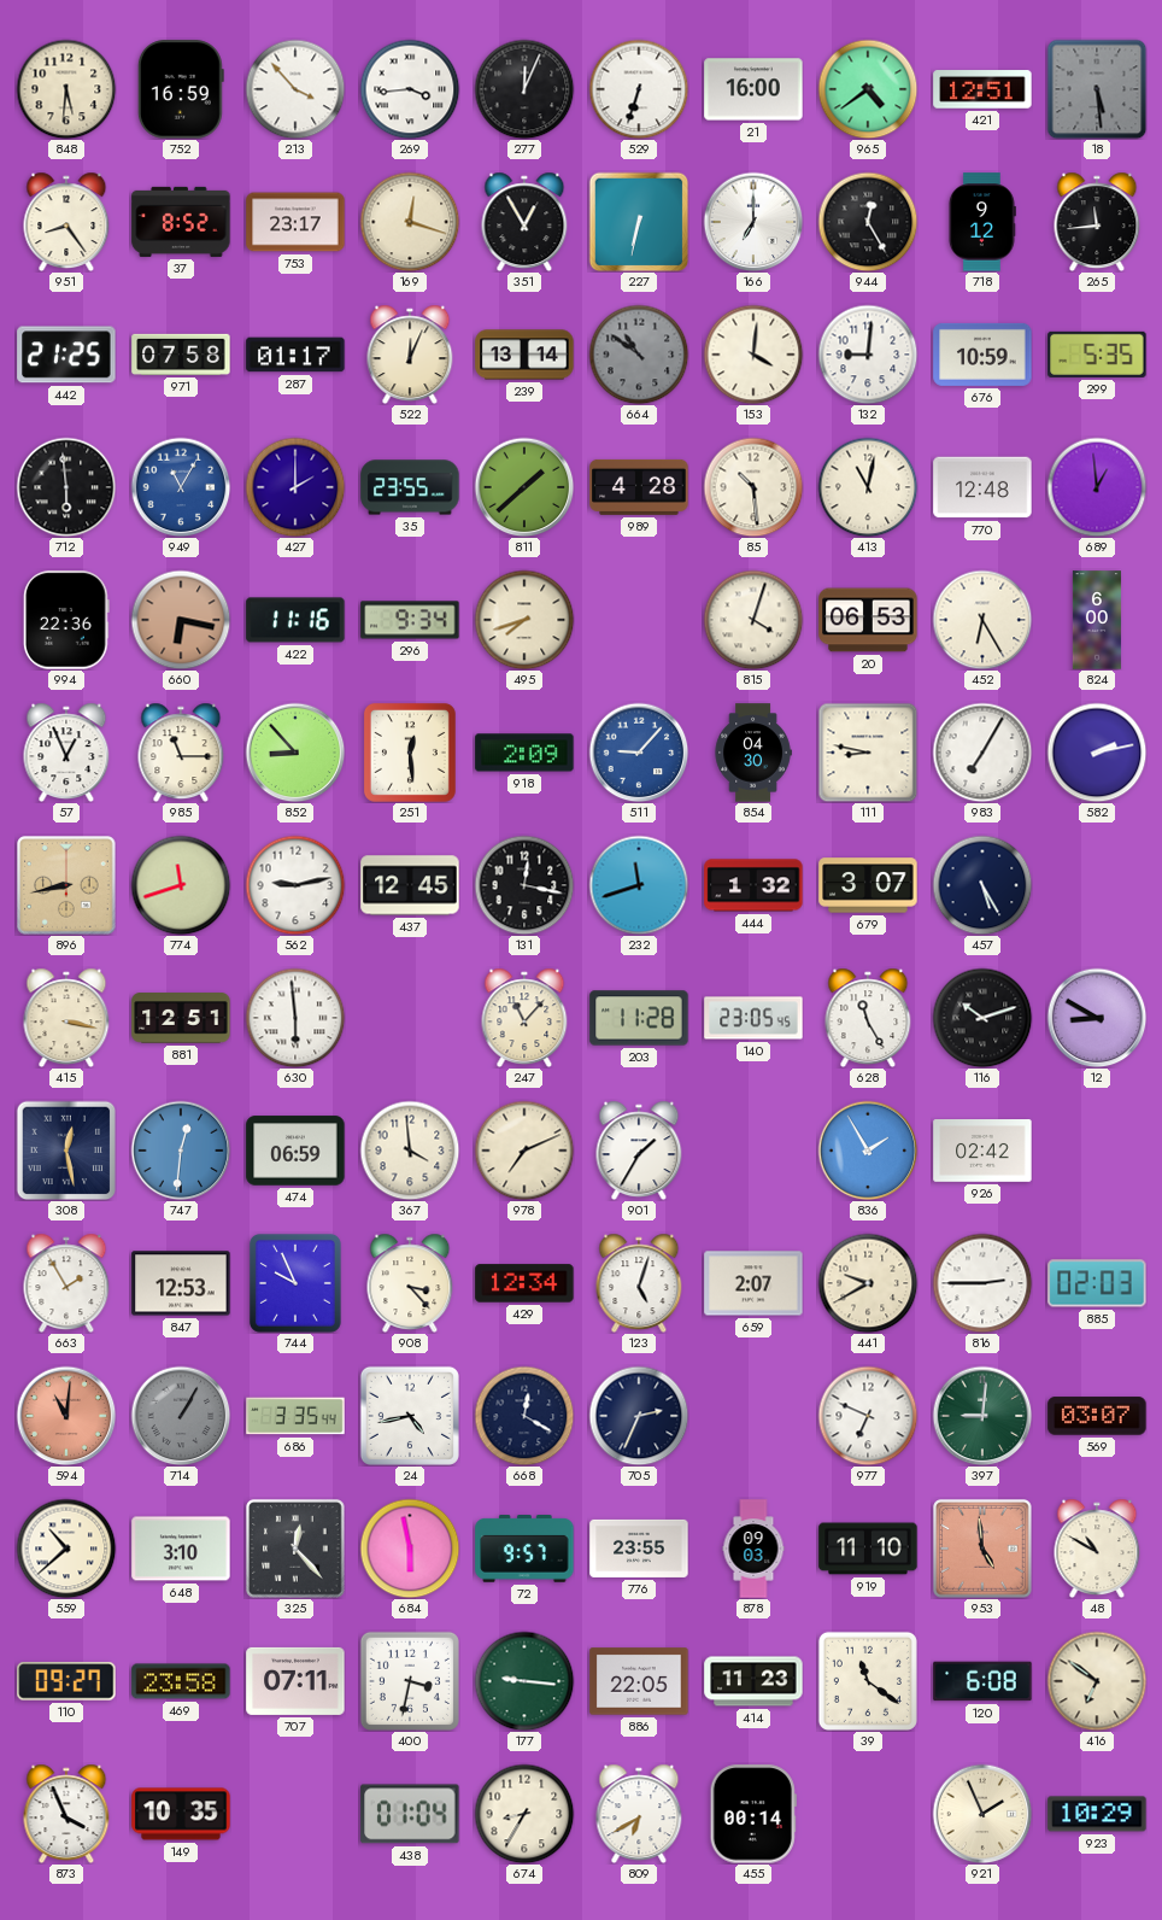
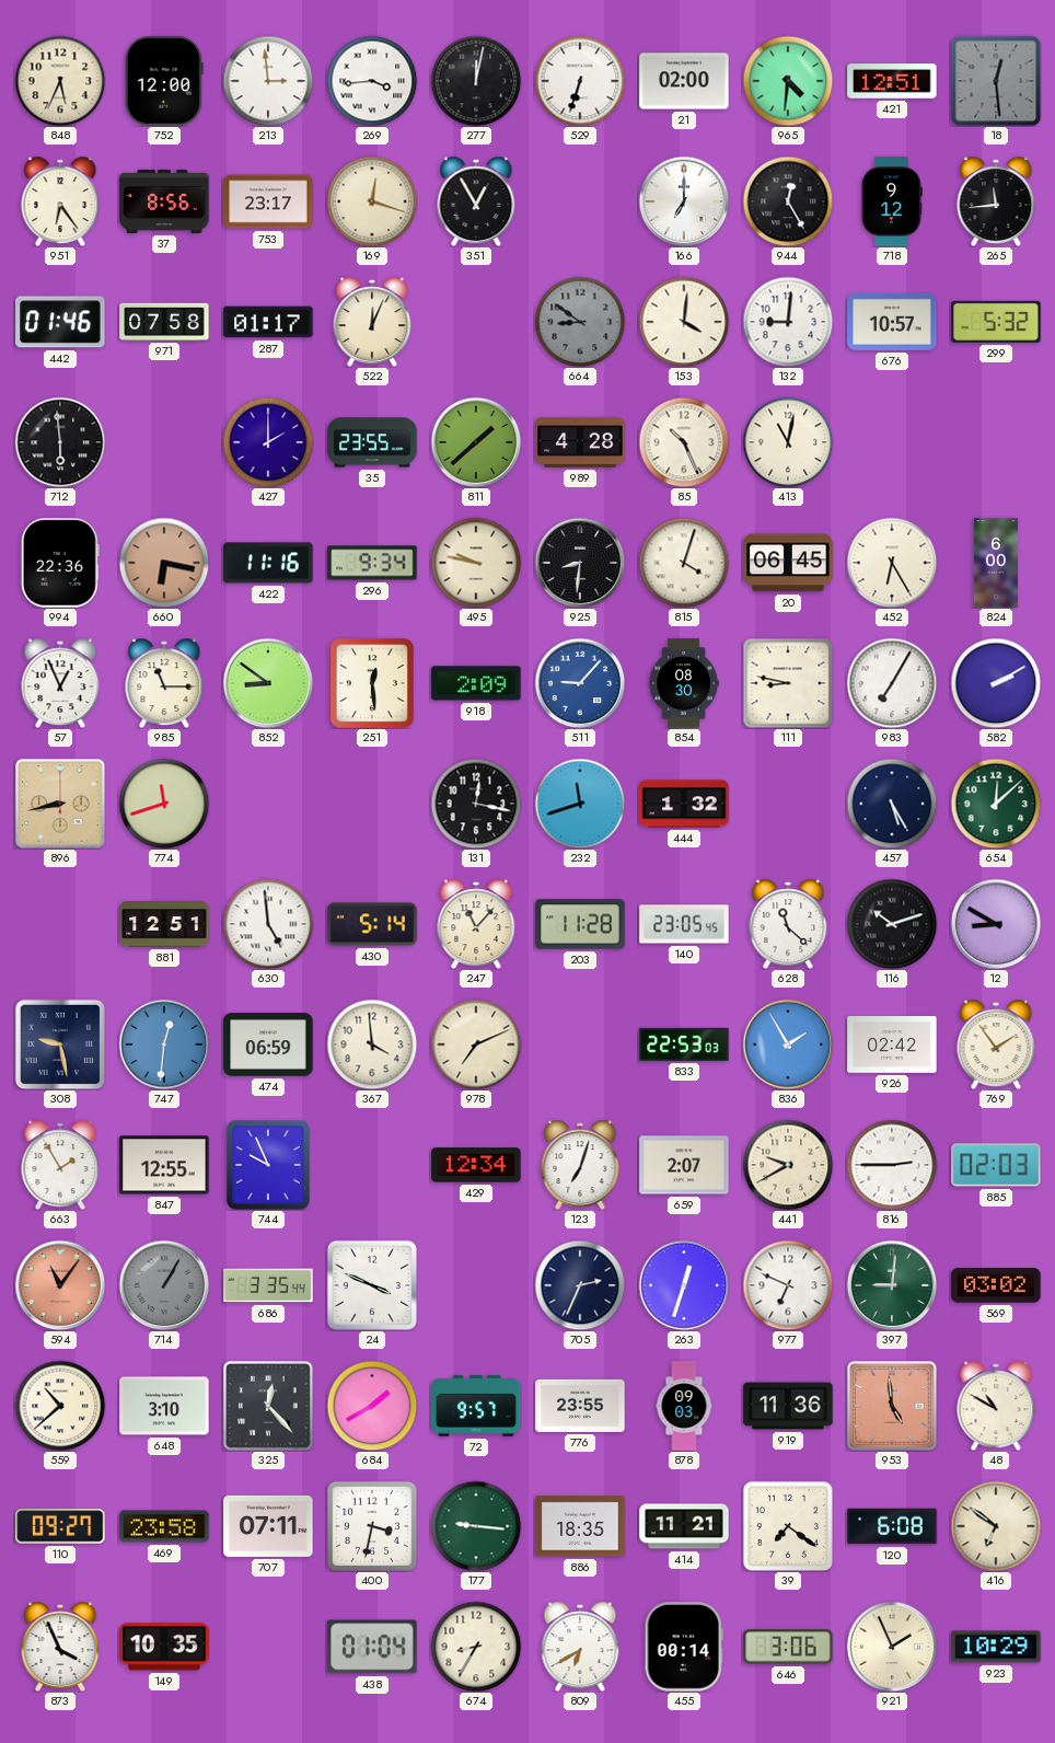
848: 5:31 -> 5:34 (60, 81)
752: 16:59 -> 12:00 (164, 81)
213: 3:53 -> 2:59 (268, 81)
277: 12:04 -> 12:02 (476, 81)
21: 16:00 -> 02:00 (684, 81)
965: 4:39 -> 4:31 (788, 81)
18: 5:29 -> 12:29 (996, 81)
951: 8:24 -> 6:24 (60, 201)
37: 8:52 -> 8:56 (164, 201)
227: 6:32 -> none (639, 222)
442: 21:25 -> 01:46 (60, 322)
239: 13:14 -> none (524, 355)
664: 10:51 -> 8:51 (580, 322)
676: 10:59 -> 10:57 (892, 322)
299: 5:35 -> 5:32 (996, 322)
949: 11:05 -> none (181, 487)
85: 10:29 -> 10:26 (684, 442)
770: 12:48 -> none (982, 487)
689: 12:59 -> none (1097, 487)
495: 7:42 -> 9:47 (476, 563)
925: none -> 8:31 (580, 563)
20: 06:53 -> 06:45 (788, 563)
852: 8:53 -> 8:51 (268, 683)
854: 04:30 -> 08:30 (684, 683)
582: 2:13 -> 2:10 (996, 683)
562: 9:13 -> none (295, 885)
437: 12:45 -> none (410, 885)
679: 3:07 -> none (868, 885)
654: none -> 12:08 (996, 804)
415: 3:17 -> none (66, 1018)
630: 5:59 -> 4:59 (268, 924)
430: none -> 5:14 (372, 924)
628: 11:25 -> 11:22 (788, 924)
308: 12:28 -> 9:28 (60, 1044)
901: 1:35 -> none (639, 1151)
833: none -> 22:53 (684, 1044)
769: none -> 1:54 (996, 1044)
847: 12:53 -> 12:55 (164, 1165)
908: 3:23 -> none (410, 1283)
123: 5:03 -> 7:03 (580, 1165)
594: 11:01 -> 11:06 (60, 1285)
24: 4:43 -> 3:49 (372, 1285)
668: 12:20 -> none (524, 1416)
263: none -> 12:33 (684, 1285)
569: 03:07 -> 03:02 (996, 1285)
684: 5:58 -> 1:40 (372, 1406)
919: 11:10 -> 11:36 (788, 1406)
886: 22:05 -> 18:35 (580, 1526)
414: 11:23 -> 11:21 (684, 1526)
39: 11:21 -> 7:21 (788, 1526)
646: none -> 3:06 (788, 1647)
